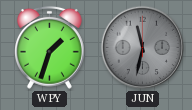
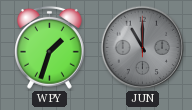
JUN: 11:32 -> 11:00 (143, 48)
